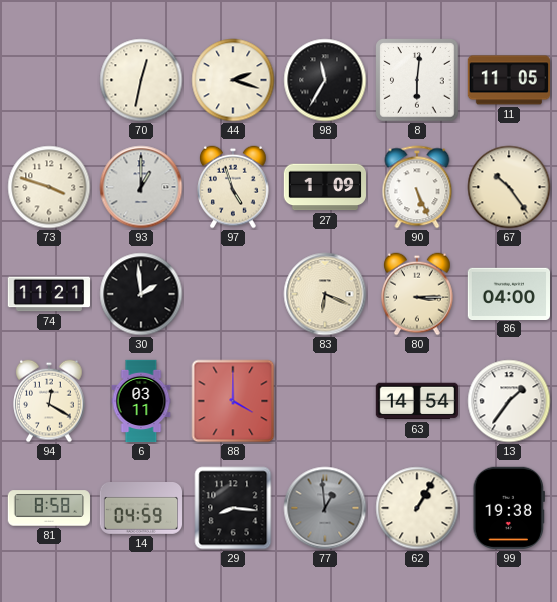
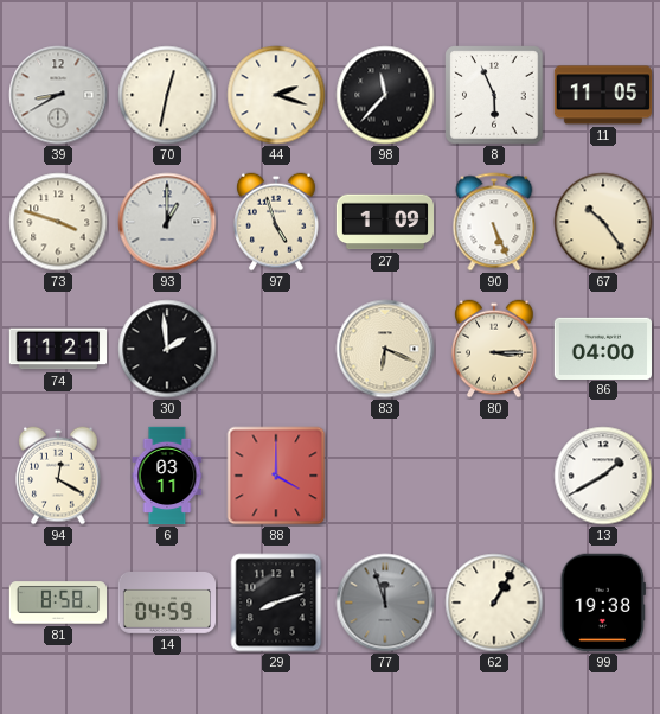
39: none -> 8:40 (58, 95)
98: 11:35 -> 11:37 (385, 95)
8: 6:01 -> 5:56 (494, 95)
63: 14:54 -> none (416, 401)
13: 1:36 -> 1:40 (603, 476)
29: 8:16 -> 8:12 (276, 603)
77: 12:59 -> 11:57 (385, 603)
